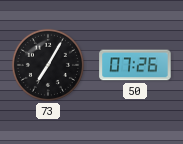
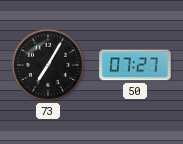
50: 07:26 -> 07:27 (135, 65)
